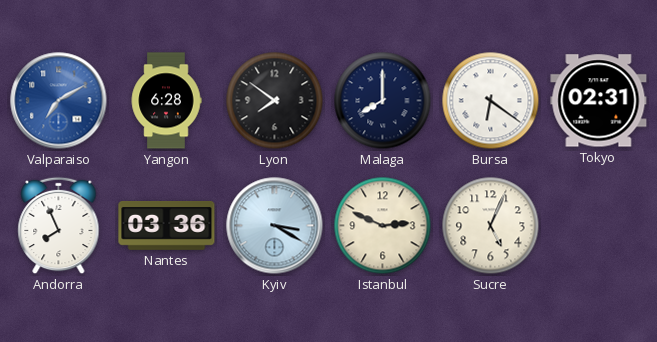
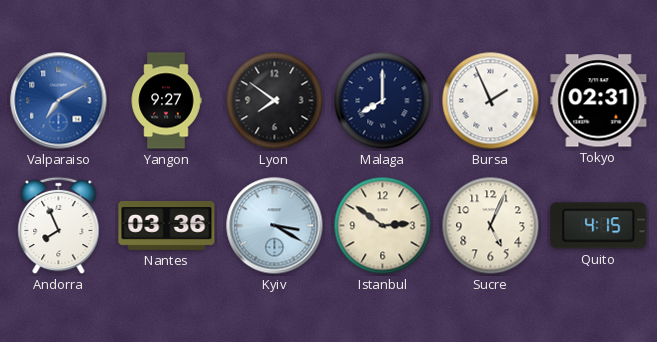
Yangon: 6:28 -> 9:27 (166, 101)
Bursa: 6:21 -> 1:56 (491, 101)
Istanbul: 2:49 -> 2:51 (383, 226)
Quito: none -> 4:15 (599, 226)
